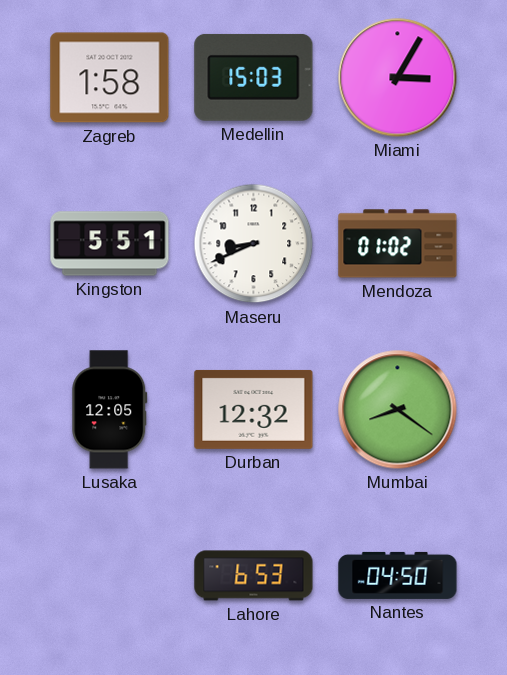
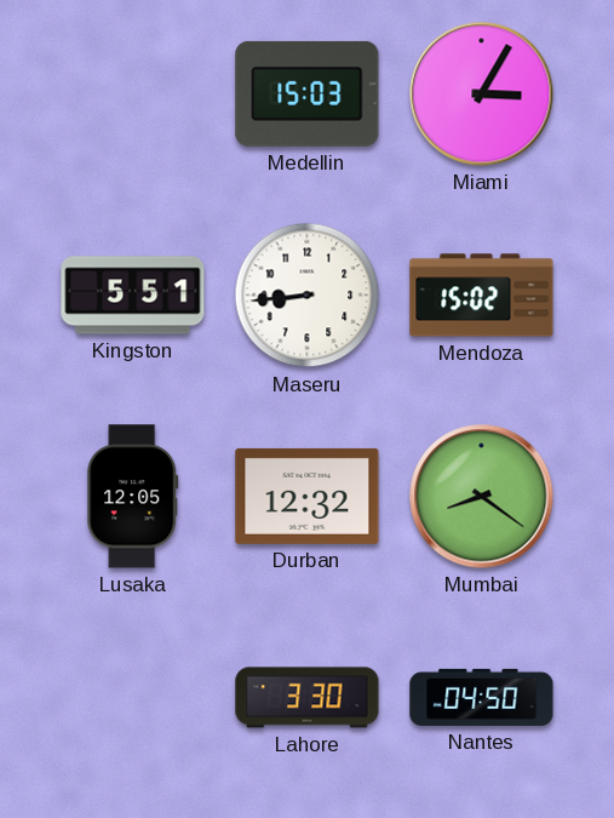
Zagreb: 1:58 -> none (110, 78)
Maseru: 8:41 -> 8:44 (308, 296)
Mendoza: 01:02 -> 15:02 (482, 296)
Lahore: 6:53 -> 3:30 (308, 698)
